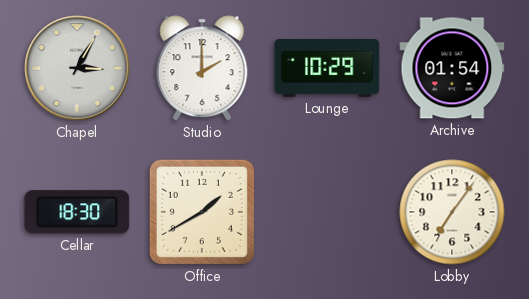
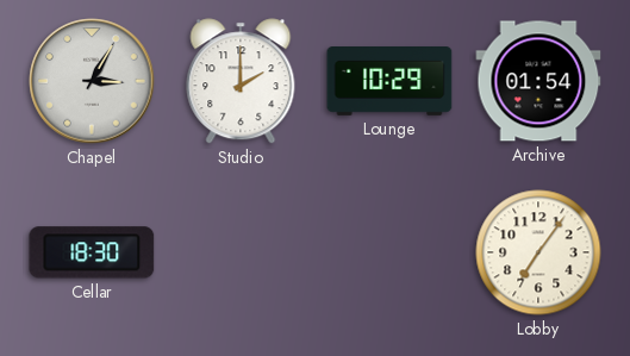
Office: 1:40 -> none (202, 212)
